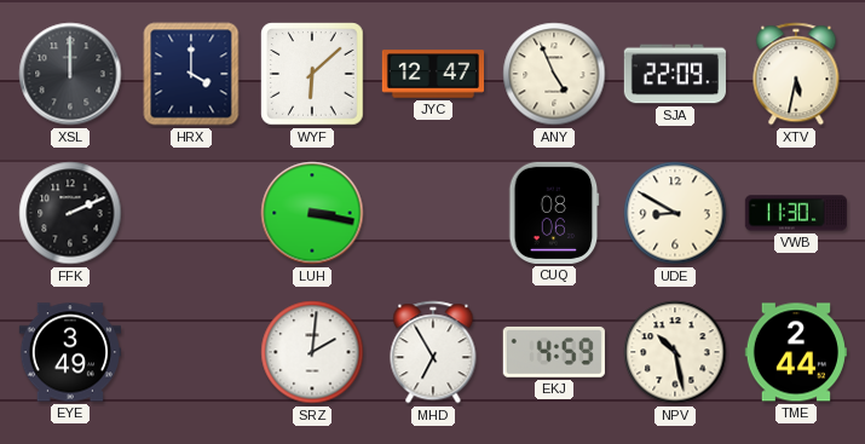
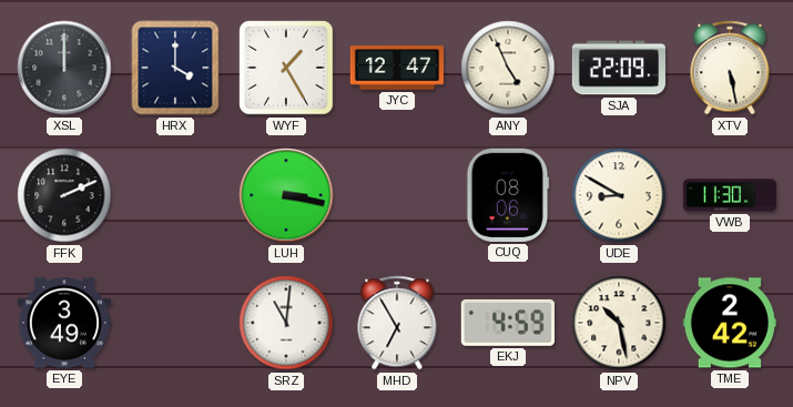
WYF: 6:08 -> 1:25 (286, 68)
XTV: 5:32 -> 5:28 (730, 68)
SRZ: 2:01 -> 11:01 (286, 323)
TME: 2:44 -> 2:42 (729, 323)
